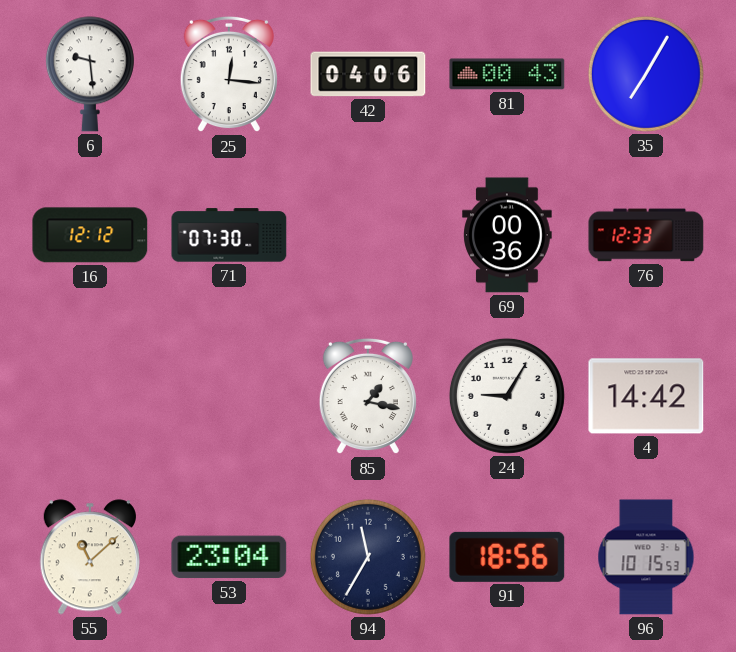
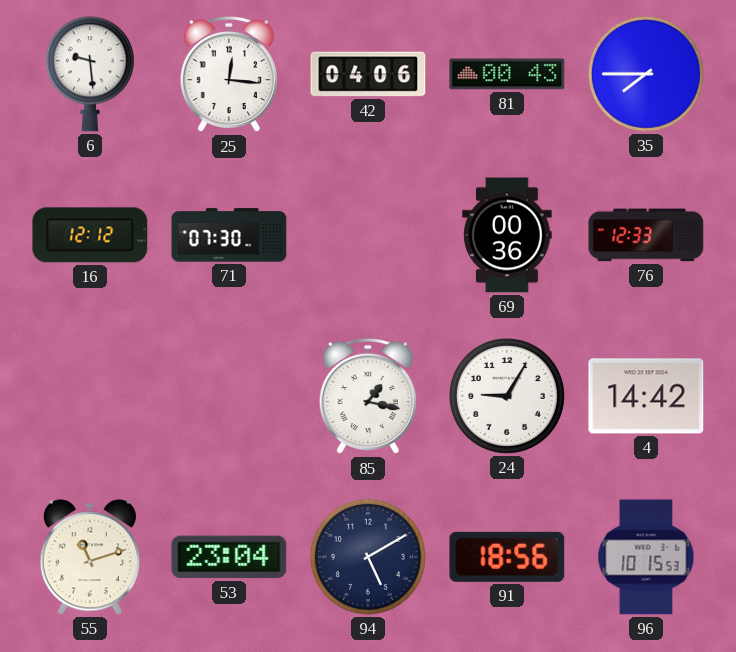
35: 7:05 -> 7:45 (646, 74)
55: 11:08 -> 11:12 (90, 557)
94: 11:35 -> 5:10 (368, 557)
